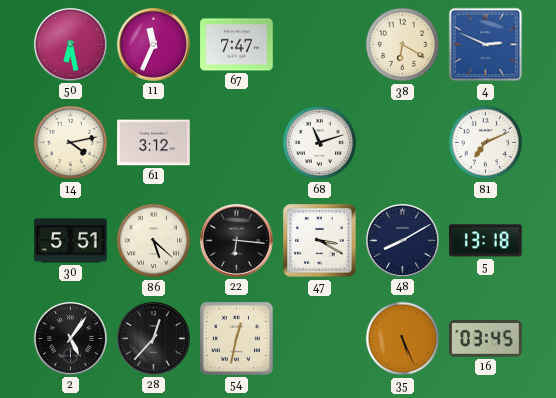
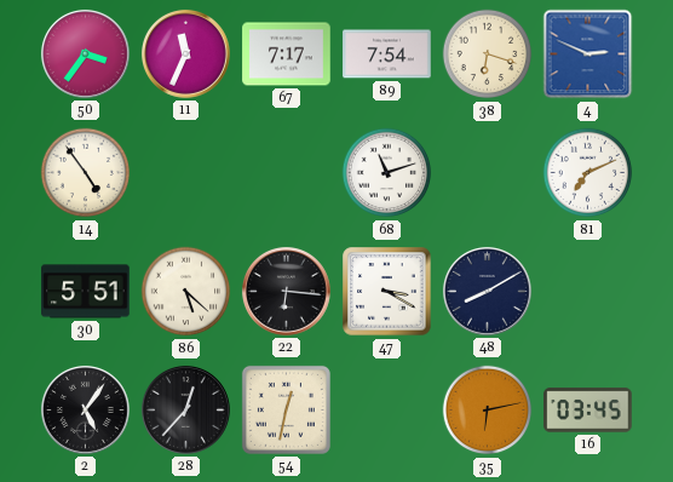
50: 6:28 -> 3:36 (85, 53)
67: 7:47 -> 7:17 (287, 54)
89: none -> 7:54 (387, 54)
38: 6:20 -> 6:18 (488, 54)
14: 4:13 -> 4:54 (86, 173)
61: 3:12 -> none (154, 143)
5: 13:18 -> none (486, 241)
35: 5:26 -> 6:13 (488, 411)
